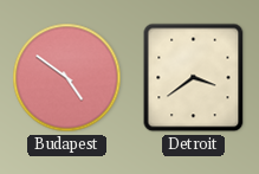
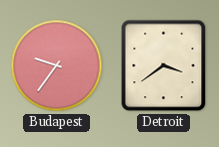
Budapest: 4:51 -> 9:36 (57, 66)
